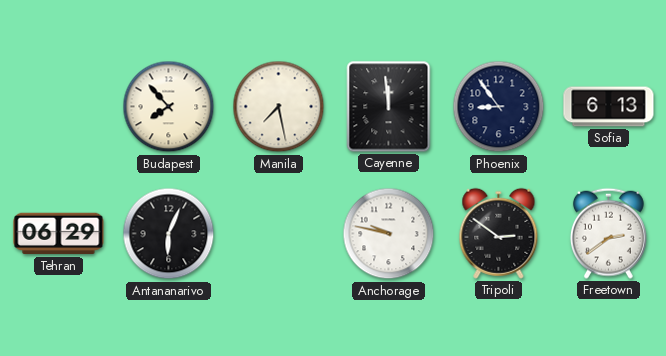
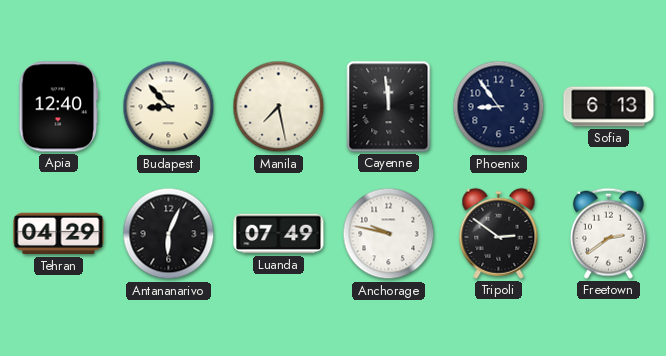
Apia: none -> 12:40 (59, 107)
Budapest: 7:53 -> 8:53 (169, 107)
Tehran: 06:29 -> 04:29 (59, 234)
Luanda: none -> 07:49 (279, 234)
